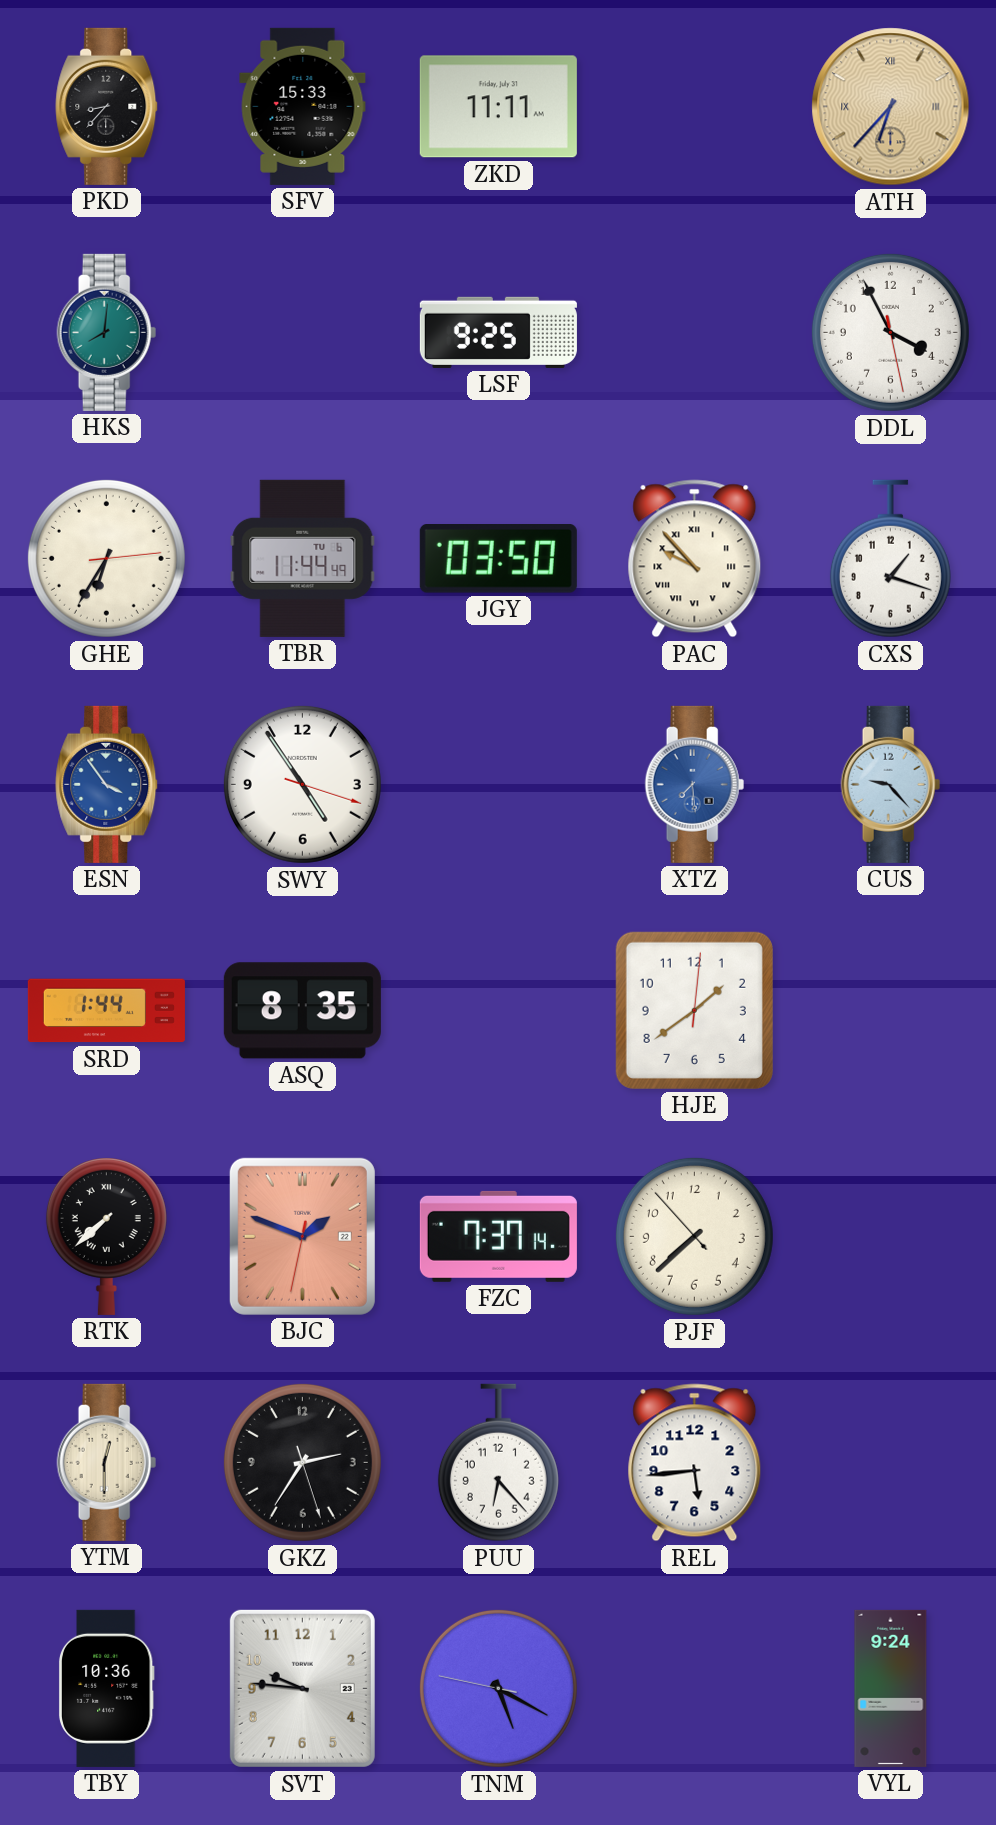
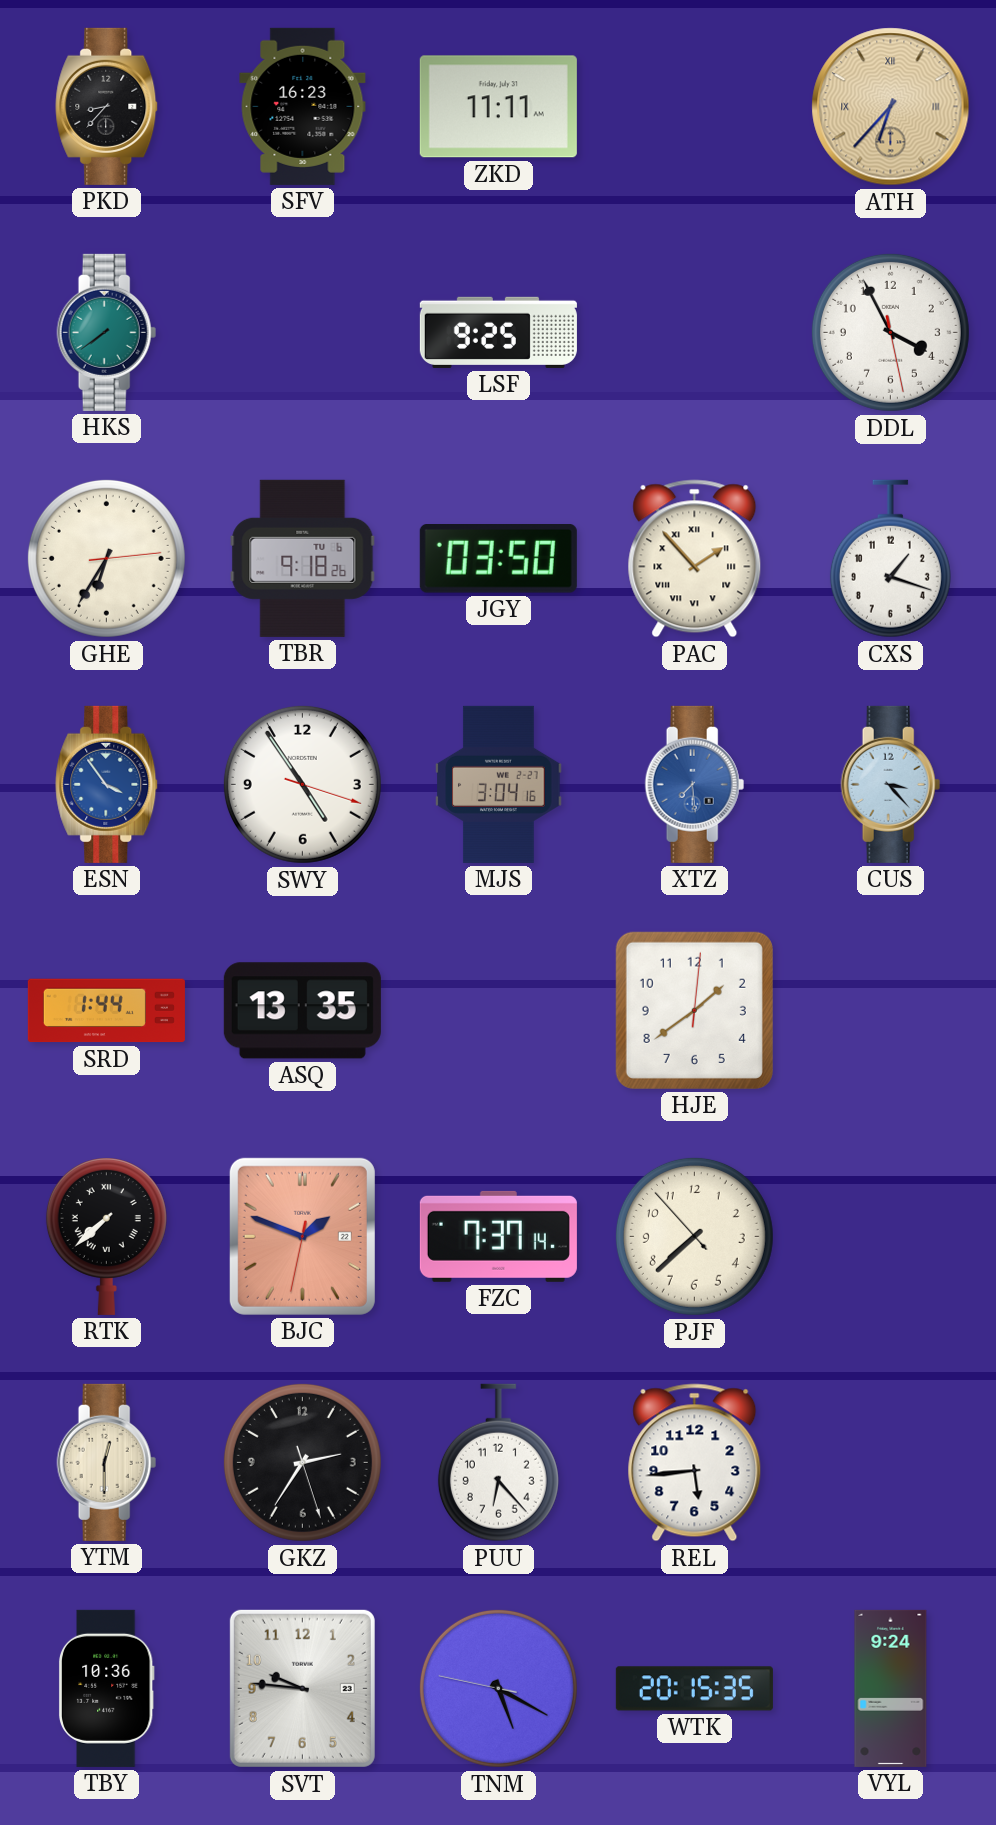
SFV: 15:33 -> 16:23 (303, 106)
HKS: 8:01 -> 7:39 (107, 332)
TBR: 11:44 -> 9:18 (303, 558)
PAC: 9:53 -> 1:53 (695, 559)
MJS: none -> 3:04 (499, 784)
CUS: 9:23 -> 3:23 (891, 784)
ASQ: 8:35 -> 13:35 (302, 1011)
WTK: none -> 20:15 (694, 1689)
